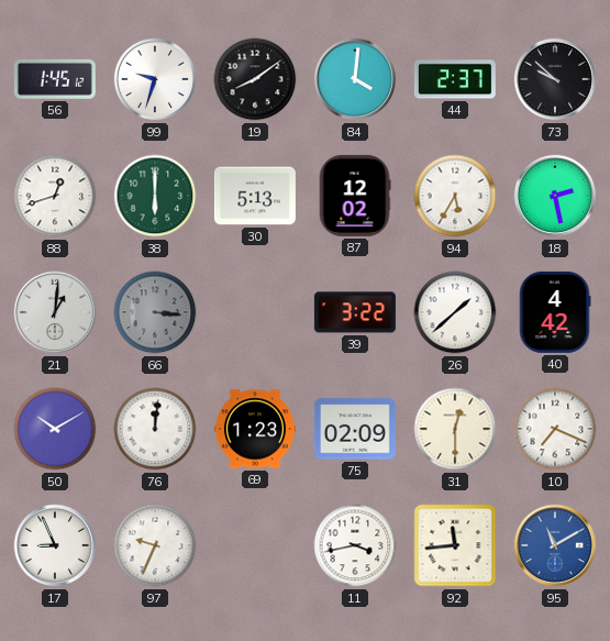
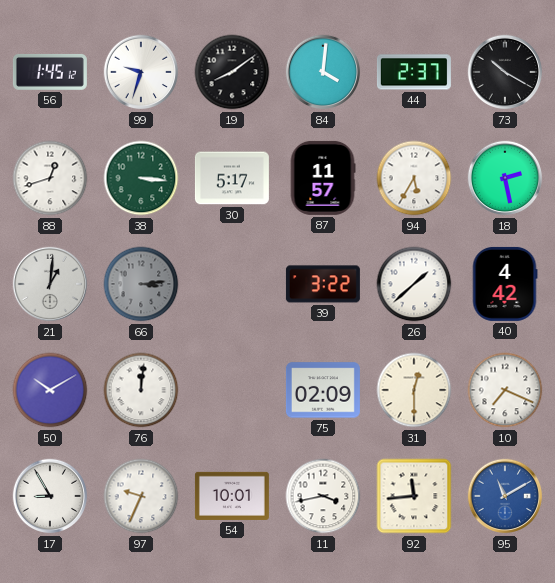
73: 9:52 -> 10:20 (505, 72)
38: 6:00 -> 3:16 (141, 178)
30: 5:13 -> 5:17 (232, 178)
87: 12:02 -> 11:57 (323, 178)
66: 3:16 -> 3:14 (141, 284)
69: 1:23 -> none (255, 429)
17: 8:56 -> 8:55 (50, 496)
54: none -> 10:01 (232, 496)
